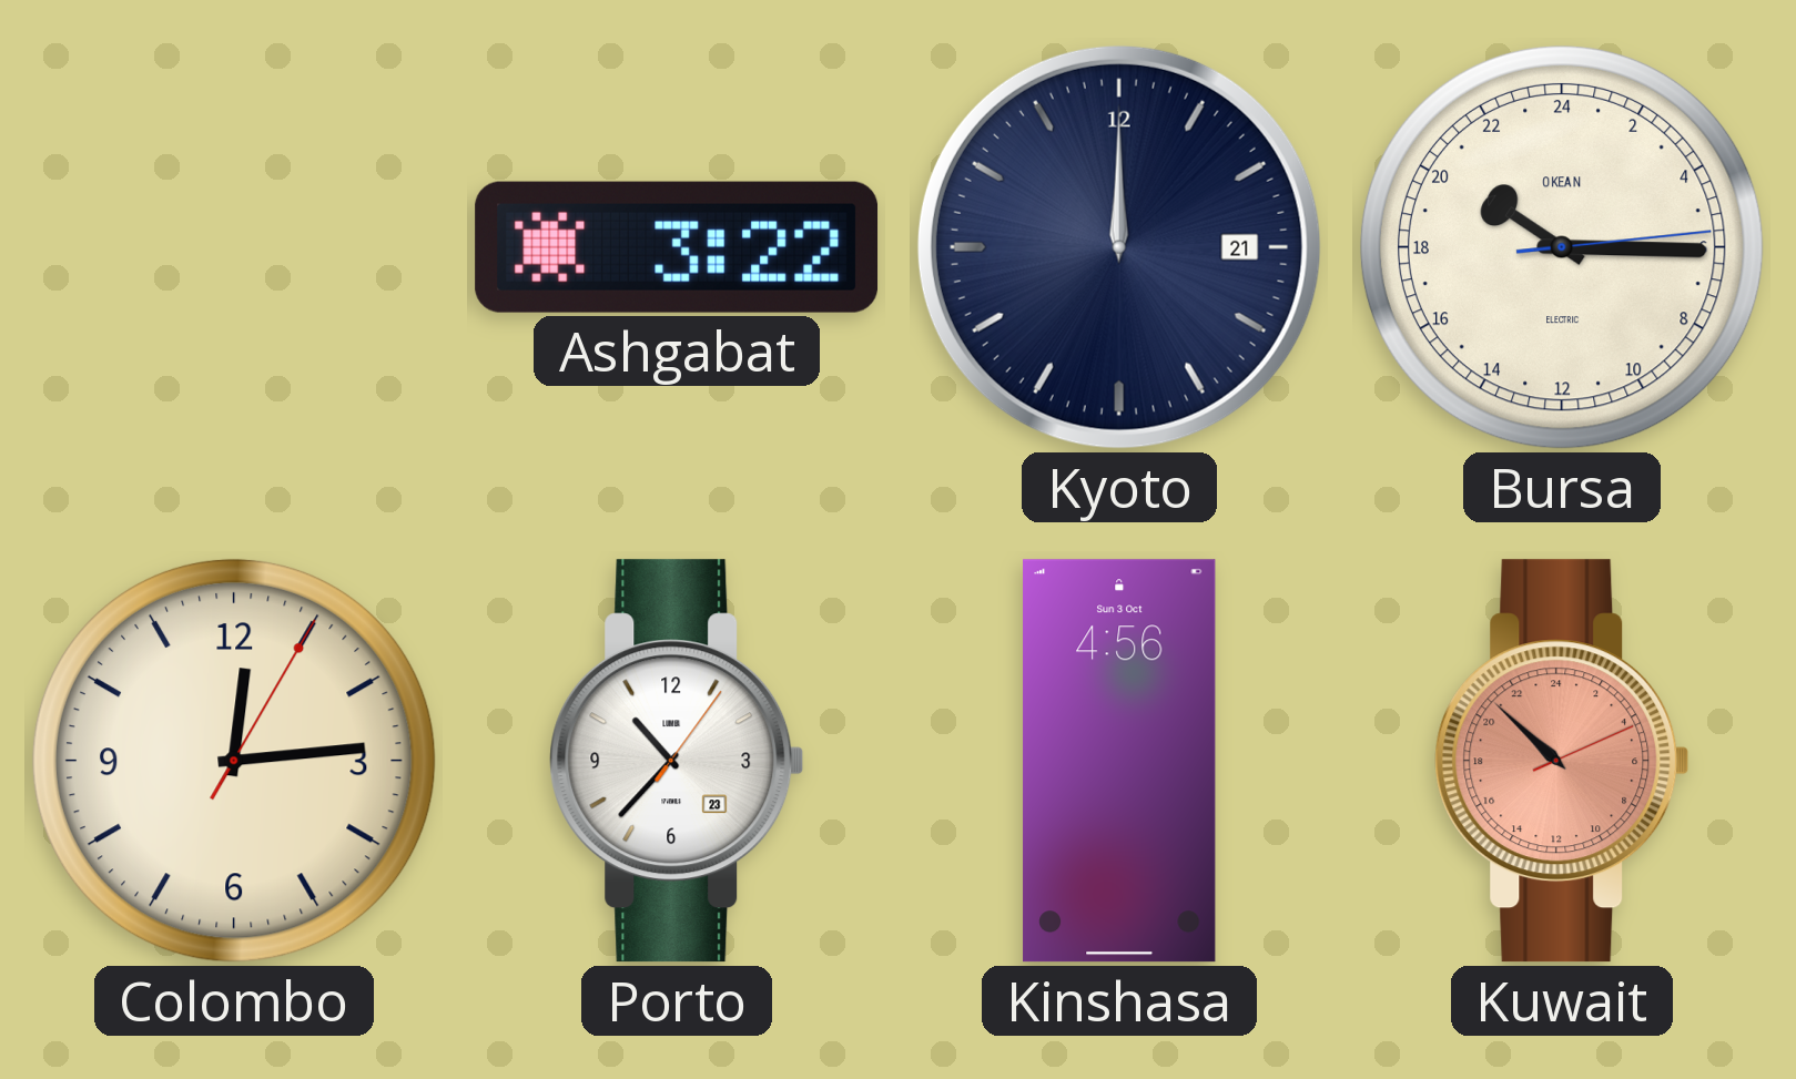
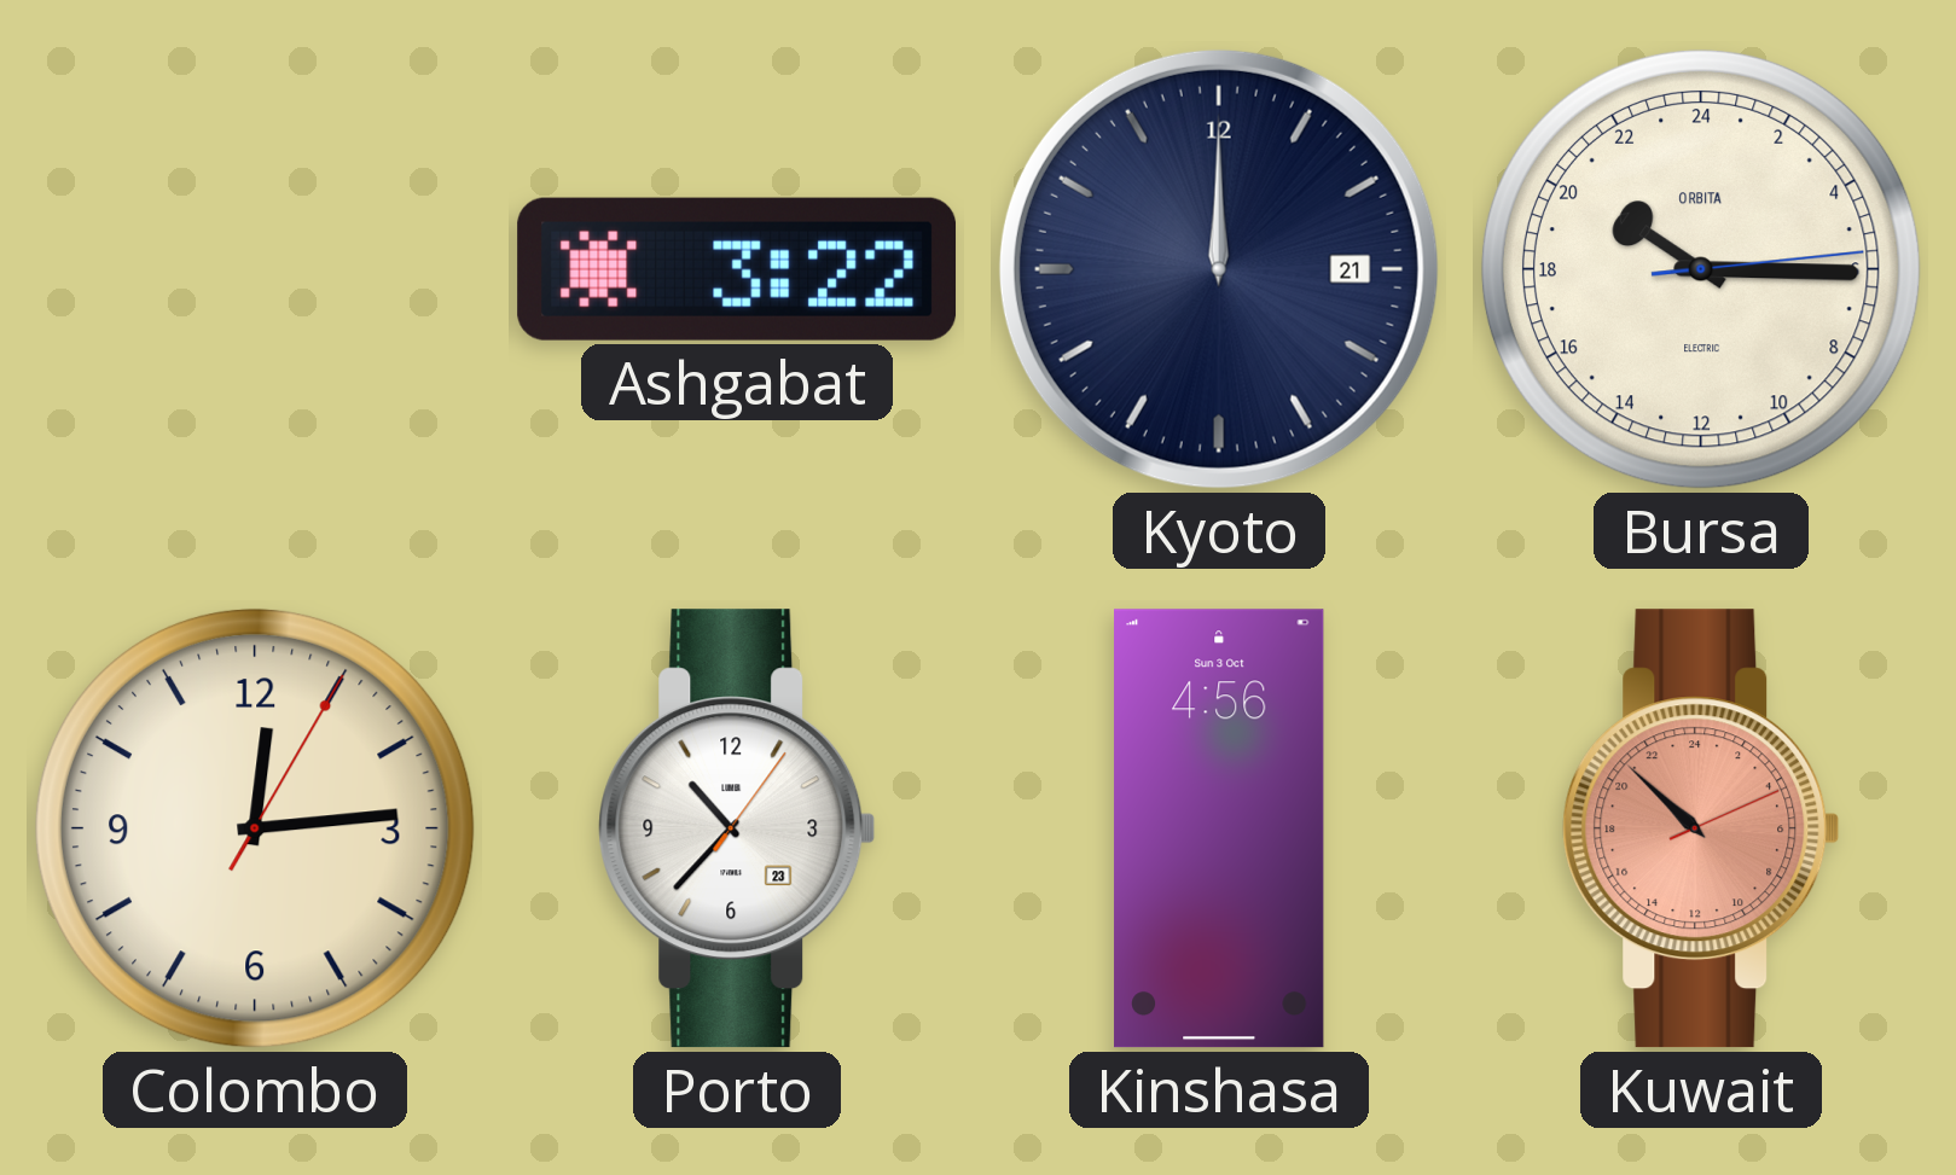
Bursa brand: OKEAN -> ORBITA (1701, 269)
